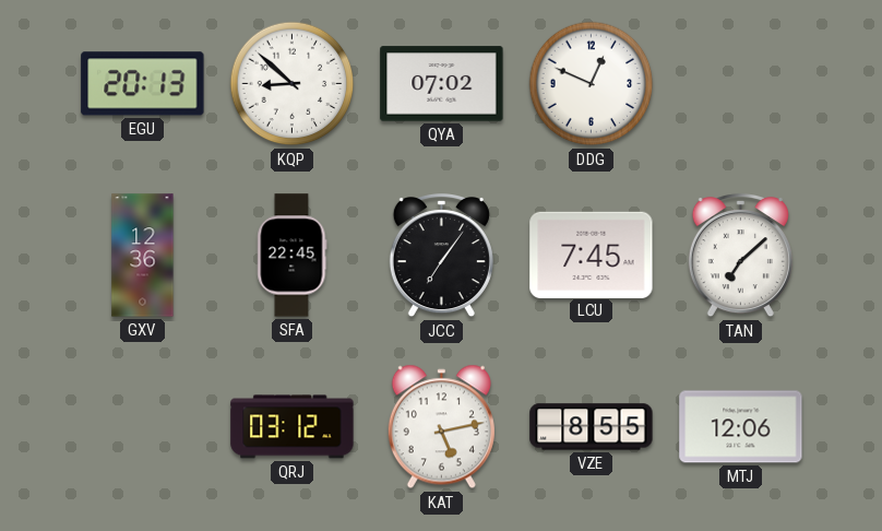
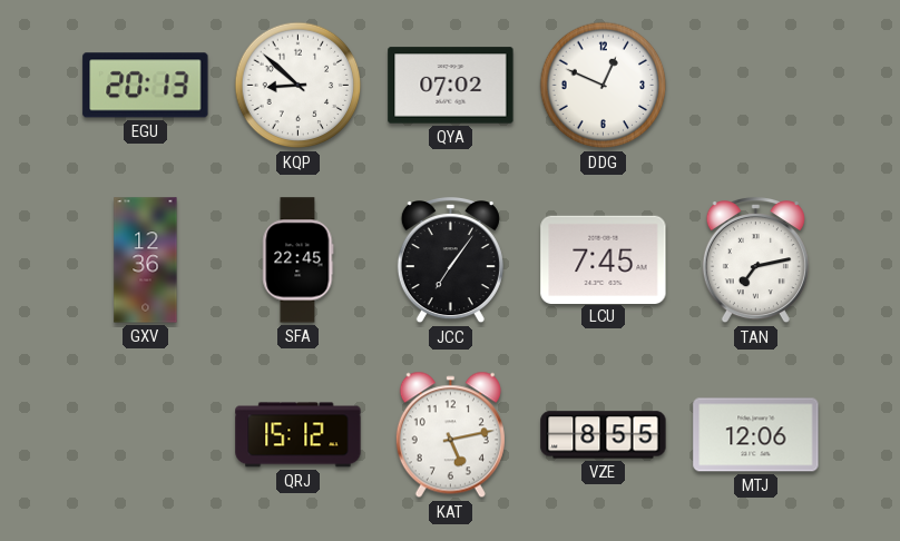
TAN: 7:08 -> 7:13 (755, 262)
QRJ: 03:12 -> 15:12 (299, 435)
